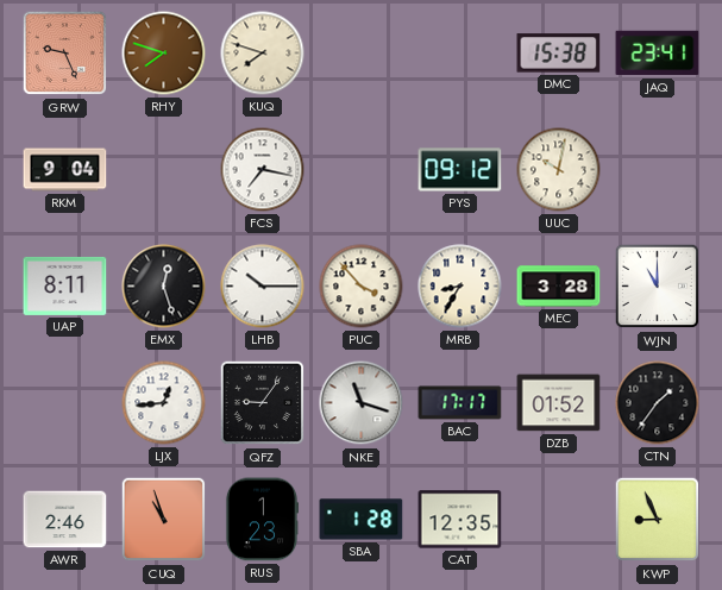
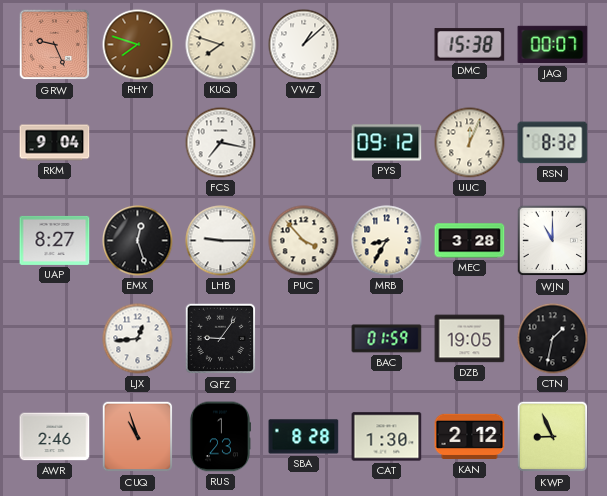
VWZ: none -> 1:08 (304, 45)
JAQ: 23:41 -> 00:07 (553, 45)
UUC: 10:02 -> 12:04 (470, 143)
RSN: none -> 8:32 (553, 143)
UAP: 8:11 -> 8:27 (55, 240)
LHB: 10:15 -> 9:15 (221, 241)
NKE: 11:18 -> none (362, 403)
BAC: 17:17 -> 01:59 (387, 339)
DZB: 01:52 -> 19:05 (470, 339)
CTN: 1:36 -> 1:32 (553, 339)
SBA: 1:28 -> 8:28 (304, 437)
CAT: 12:35 -> 1:30 (387, 437)
KAN: none -> 2:12 (470, 437)
